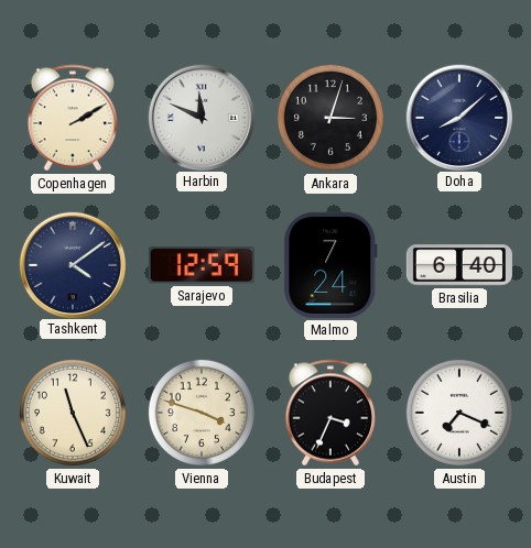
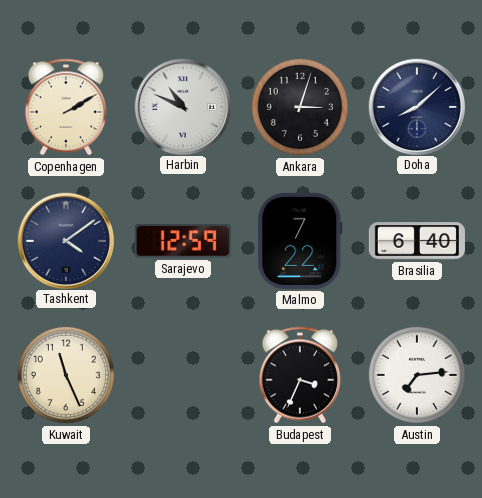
Harbin: 11:49 -> 10:49 (182, 106)
Malmo: 7:24 -> 7:22 (300, 241)
Vienna: 3:48 -> none (202, 413)
Austin: 7:19 -> 7:14 (417, 375)
